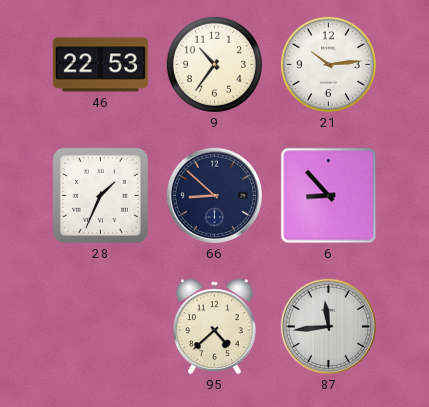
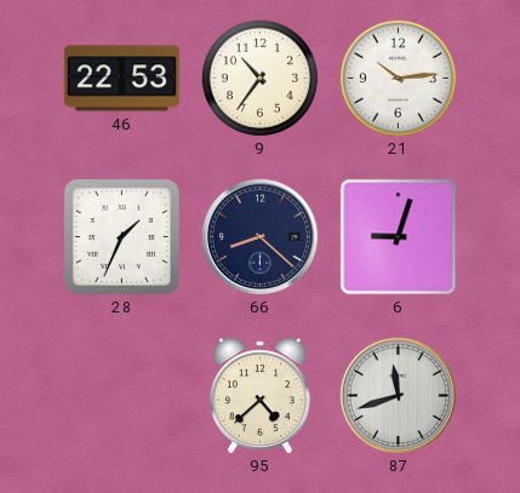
66: 8:52 -> 8:22 (259, 236)
6: 8:53 -> 9:03 (399, 237)
87: 11:44 -> 11:42 (398, 395)
